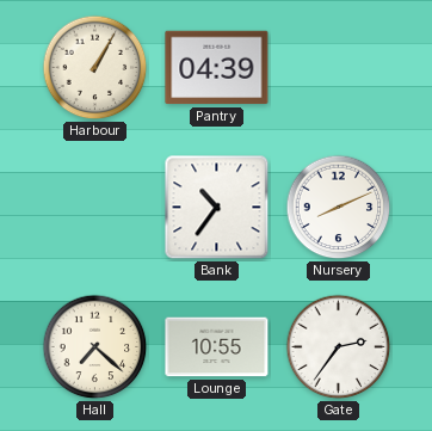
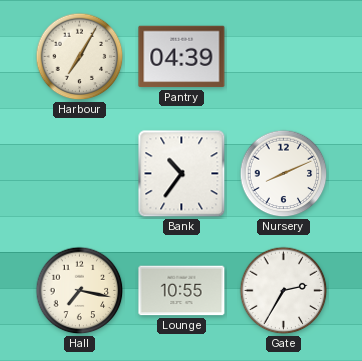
Harbour: 1:05 -> 7:05 (80, 57)
Hall: 7:22 -> 7:17 (80, 291)
Gate: 2:36 -> 2:35 (284, 291)
